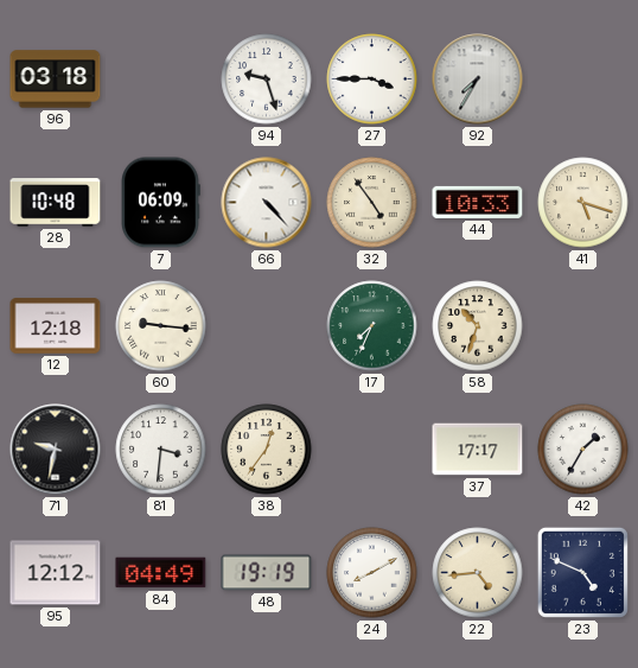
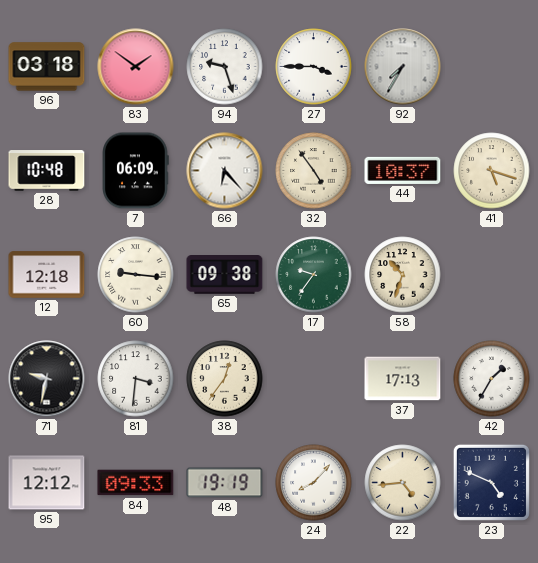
83: none -> 1:51 (136, 67)
66: 4:23 -> 6:23 (225, 171)
44: 10:33 -> 10:37 (403, 170)
65: none -> 09:38 (225, 275)
17: 7:34 -> 9:36 (314, 275)
37: 17:17 -> 17:13 (403, 379)
84: 04:49 -> 09:33 (136, 483)
24: 8:10 -> 8:07 (314, 483)
